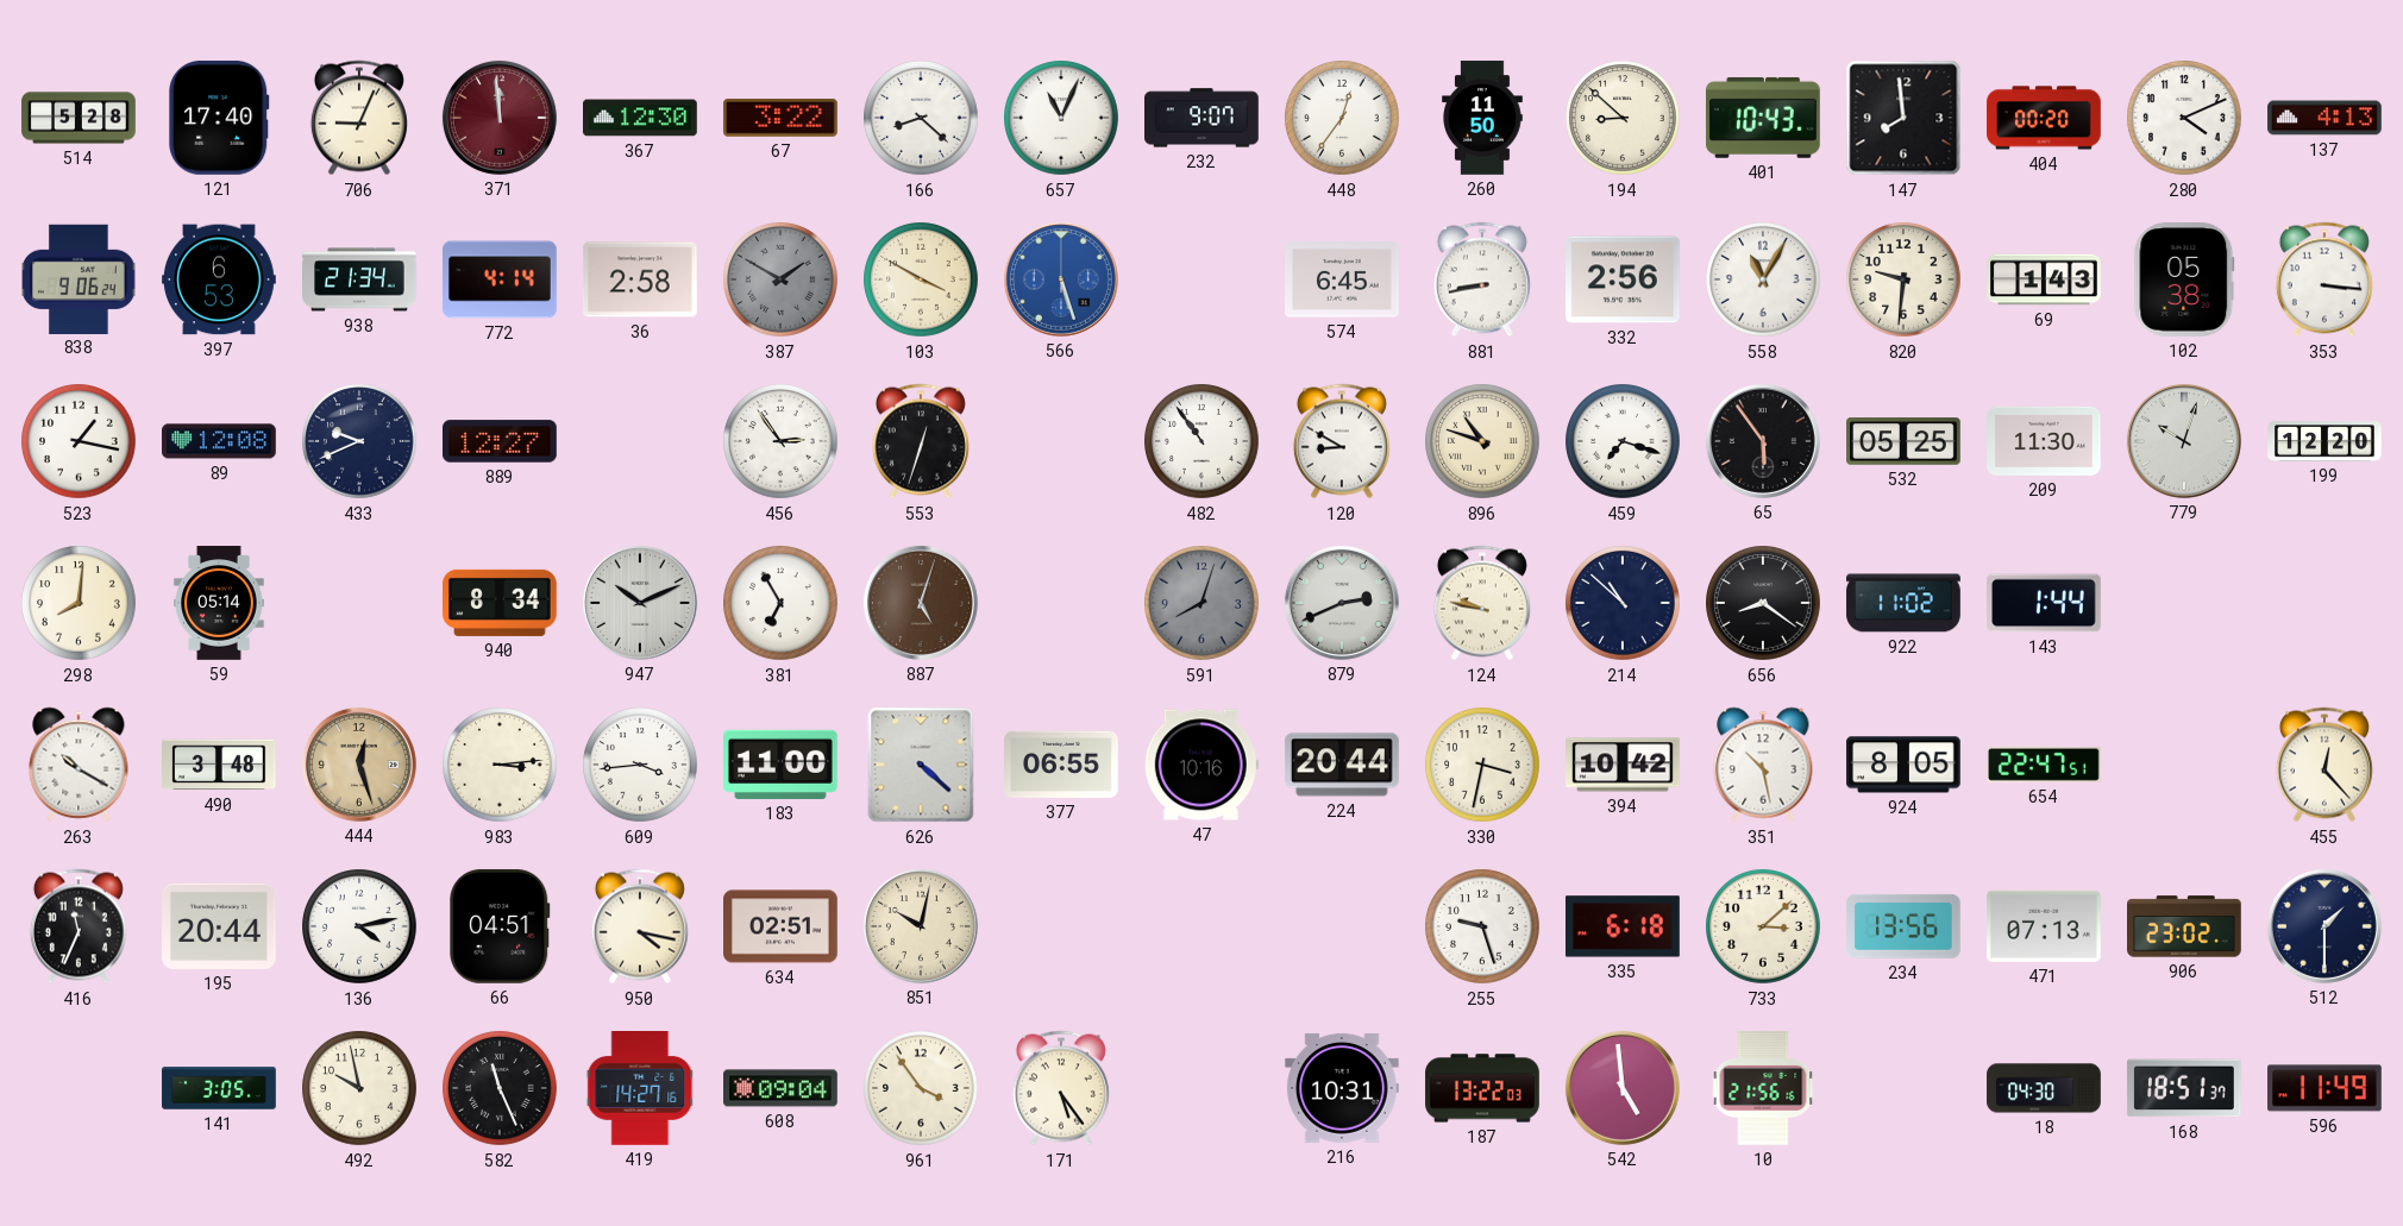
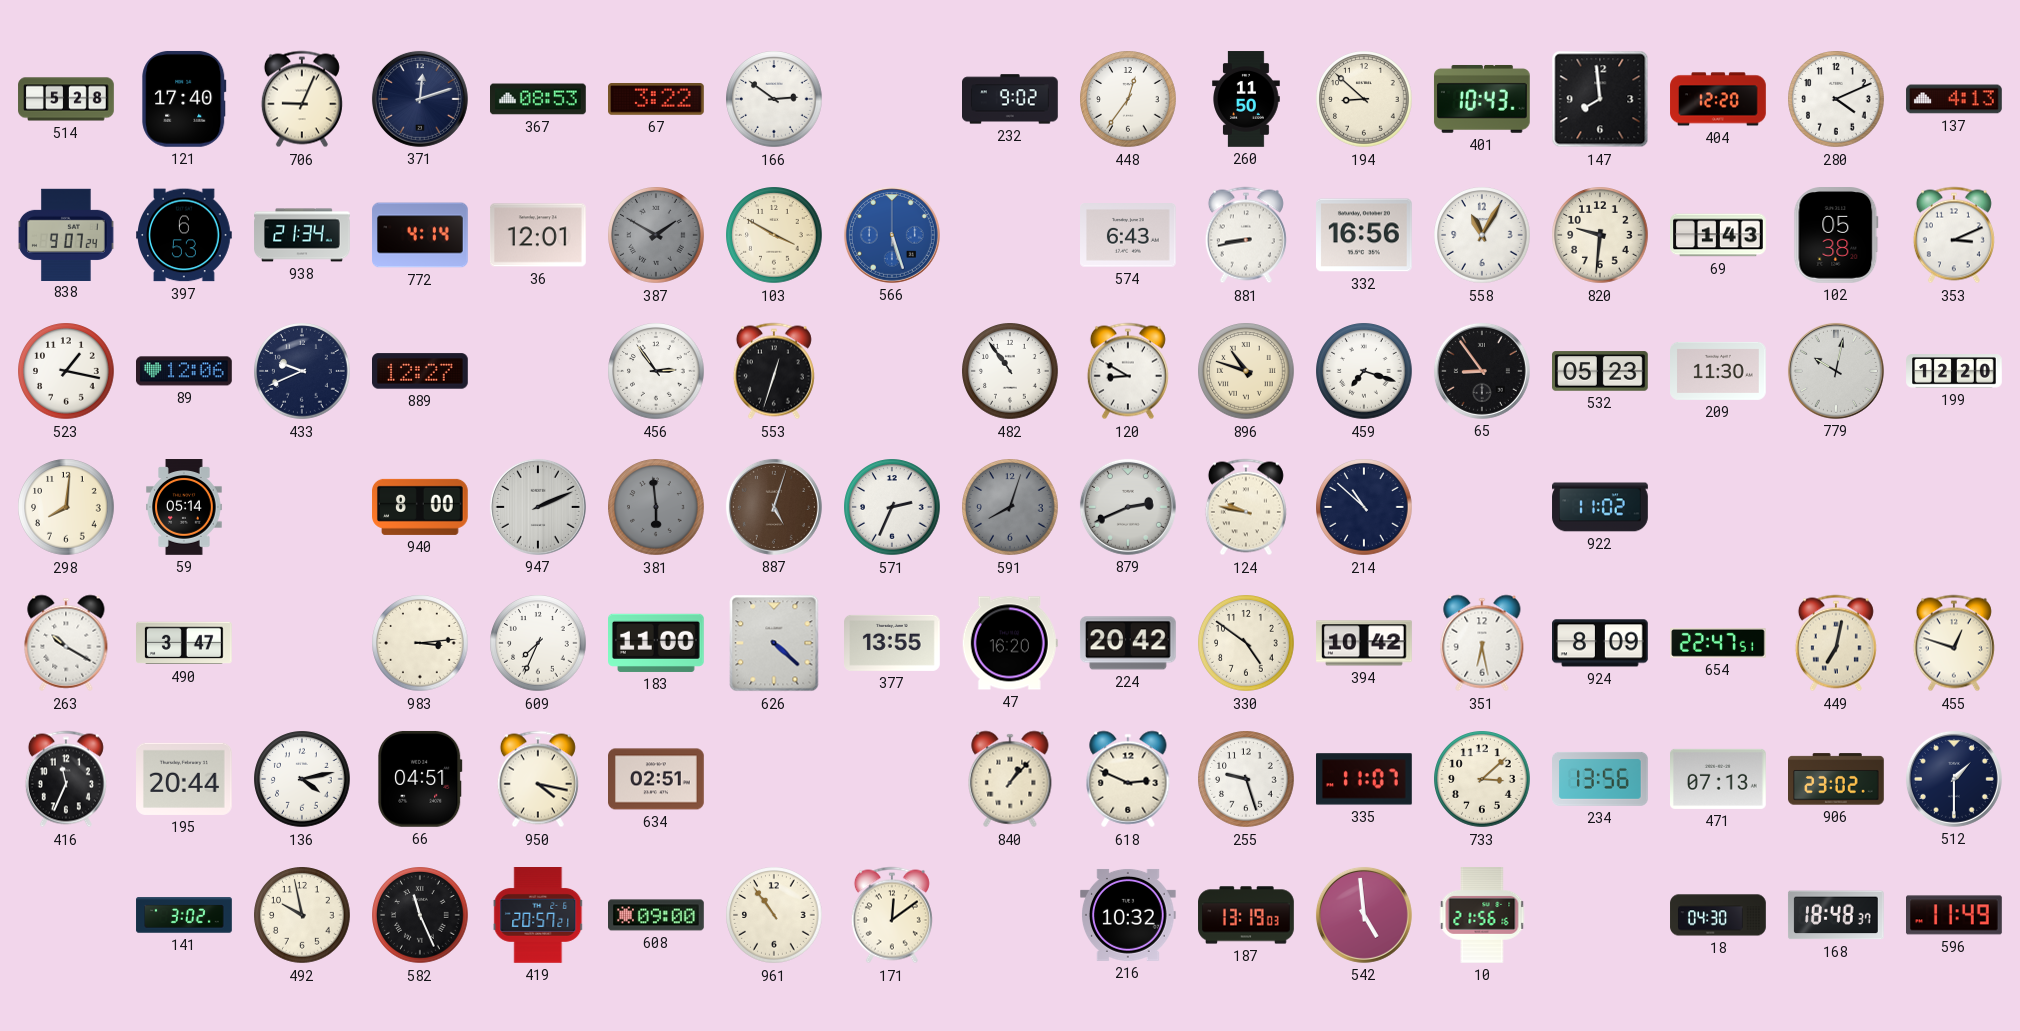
371: 11:59 -> 12:12 (420, 99)
371 dial: burgundy -> navy (420, 99)
367: 12:30 -> 08:53 (539, 99)
166: 8:22 -> 2:51 (774, 99)
657: 11:04 -> none (1061, 118)
232: 9:07 -> 9:02 (1011, 99)
404: 00:20 -> 12:20 (1718, 99)
838: 9:06 -> 9:07 (66, 234)
36: 2:58 -> 12:01 (539, 235)
574: 6:45 -> 6:43 (1129, 236)
332: 2:56 -> 16:56 (1365, 235)
353: 3:16 -> 3:11 (1954, 235)
89: 12:08 -> 12:06 (185, 371)
65: 5:54 -> 8:54 (1482, 371)
532: 05:25 -> 05:23 (1601, 371)
779: 10:03 -> 10:02 (1836, 371)
940: 8:34 -> 8:00 (421, 507)
947: 10:11 -> 2:11 (538, 507)
381: 6:55 -> 5:59 (656, 507)
381 dial: white -> grey (656, 507)
571: none -> 2:34 (892, 507)
656: 8:21 -> none (1763, 603)
143: 1:44 -> none (2045, 603)
490: 3:48 -> 3:47 (185, 643)
444: 12:27 -> none (359, 765)
609: 3:44 -> 7:34 (538, 643)
377: 06:55 -> 13:55 (893, 643)
47: 10:16 -> 16:20 (1010, 643)
224: 20:44 -> 20:42 (1128, 643)
330: 3:32 -> 4:51 (1246, 643)
351: 10:28 -> 6:28 (1482, 643)
924: 8:05 -> 8:09 (1601, 643)
449: none -> 7:02 (1836, 643)
455: 12:23 -> 12:48 (1954, 643)
851: 10:02 -> none (921, 926)
840: none -> 1:07 (1010, 779)
618: none -> 2:49 (1128, 779)
335: 6:18 -> 11:07 (1365, 779)
141: 3:05 -> 3:02 (184, 915)
419: 14:27 -> 20:57 (538, 916)
608: 09:04 -> 09:00 (657, 915)
961: 3:54 -> 10:54 (774, 915)
171: 5:24 -> 12:09 (892, 915)
216: 10:31 -> 10:32 (1129, 915)
187: 13:22 -> 13:19 (1246, 915)
168: 18:51 -> 18:48 (1836, 915)
